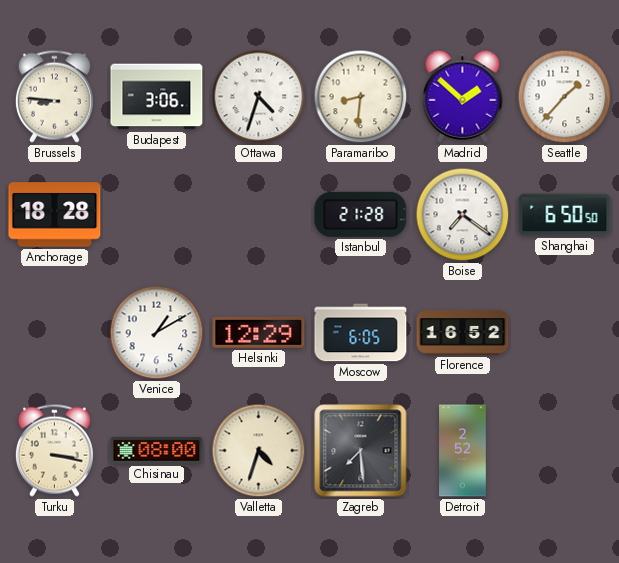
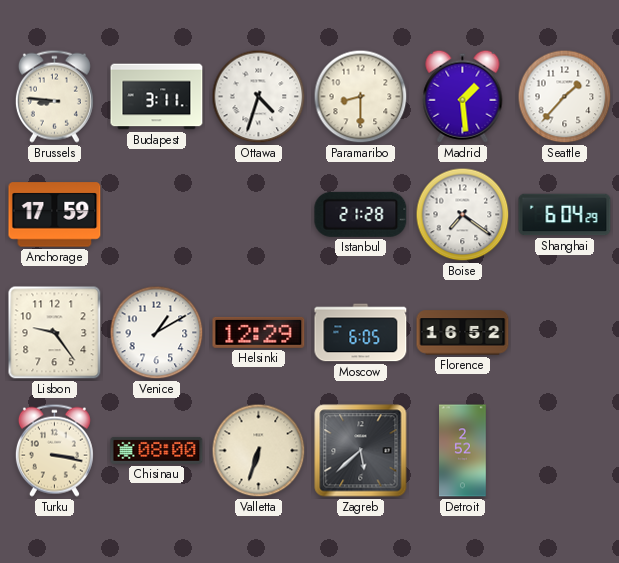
Budapest: 3:06 -> 3:11 (157, 97)
Paramaribo: 8:31 -> 8:30 (361, 97)
Madrid: 1:52 -> 1:29 (463, 96)
Anchorage: 18:28 -> 17:59 (55, 215)
Shanghai: 6:50 -> 6:04 (565, 215)
Lisbon: none -> 9:24 (55, 333)
Valletta: 4:33 -> 6:33 (259, 451)
Zagreb: 7:29 -> 5:38 (361, 451)
